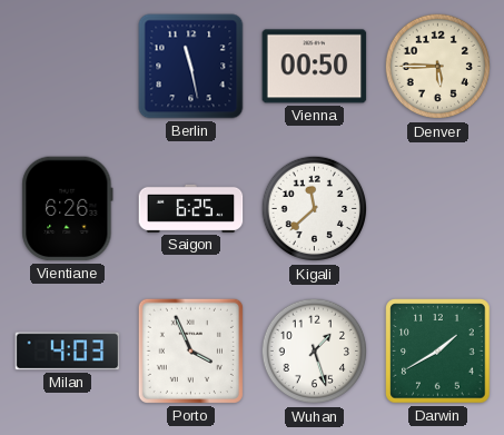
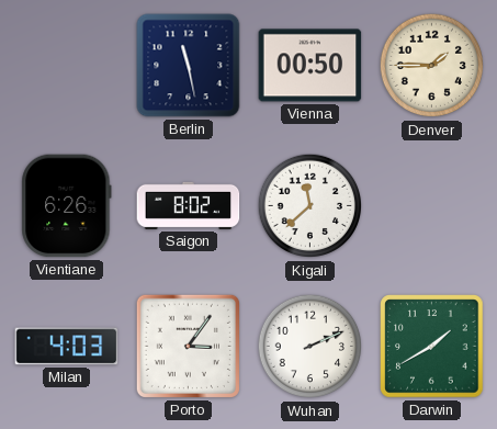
Denver: 5:45 -> 1:45 (432, 66)
Saigon: 6:25 -> 8:02 (189, 205)
Porto: 3:56 -> 3:06 (188, 346)
Wuhan: 1:27 -> 2:11 (310, 347)
